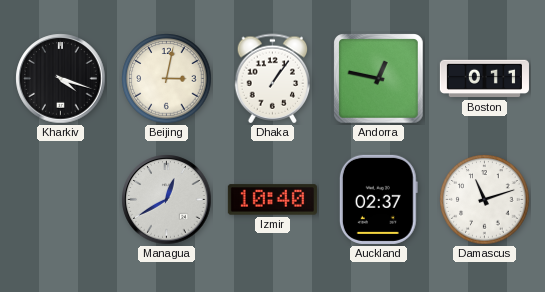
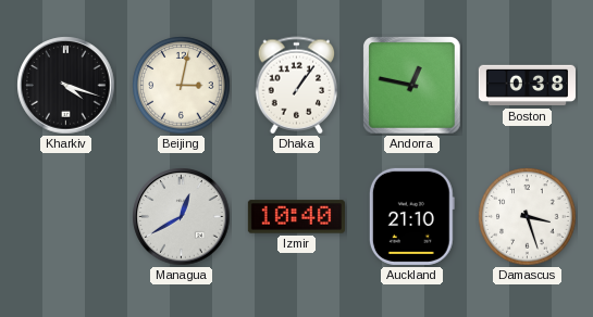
Boston: 0:11 -> 0:38 (527, 86)
Auckland: 02:37 -> 21:10 (411, 216)
Damascus: 11:12 -> 3:27 (528, 217)
